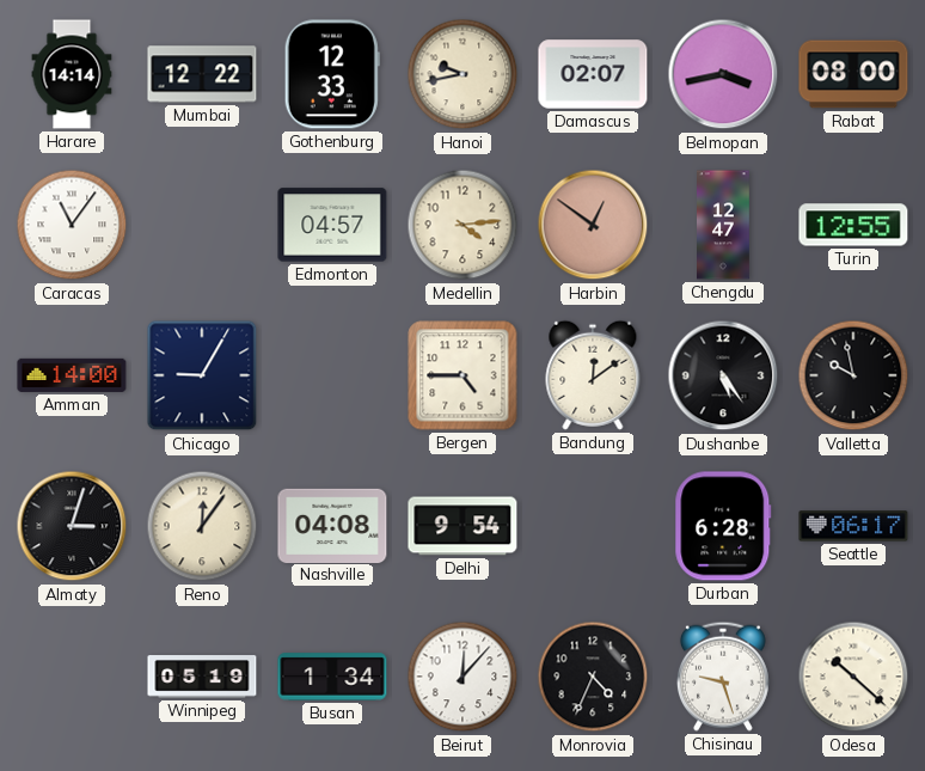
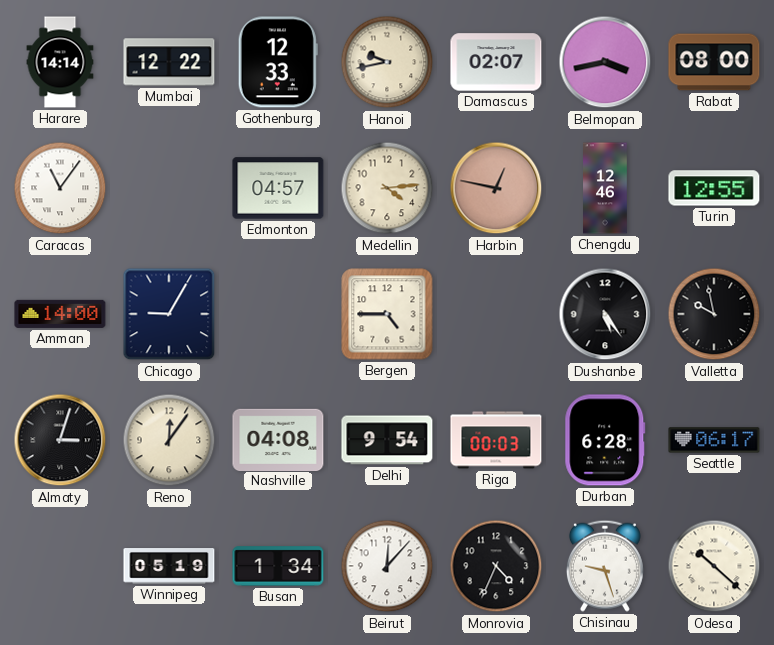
Harbin: 12:51 -> 12:47 (496, 188)
Chengdu: 12:47 -> 12:46 (606, 188)
Bandung: 12:09 -> none (593, 375)
Riga: none -> 00:03 (496, 440)
